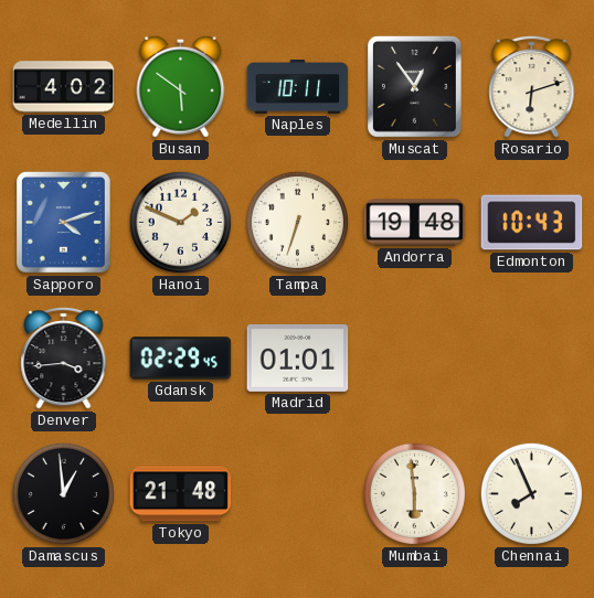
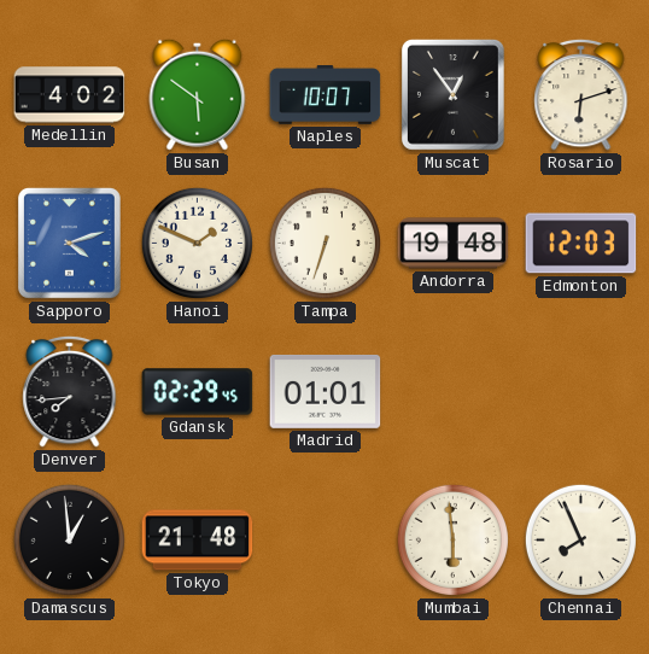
Naples: 10:11 -> 10:07 (326, 95)
Edmonton: 10:43 -> 12:03 (581, 244)
Denver: 3:44 -> 7:44 (70, 391)
